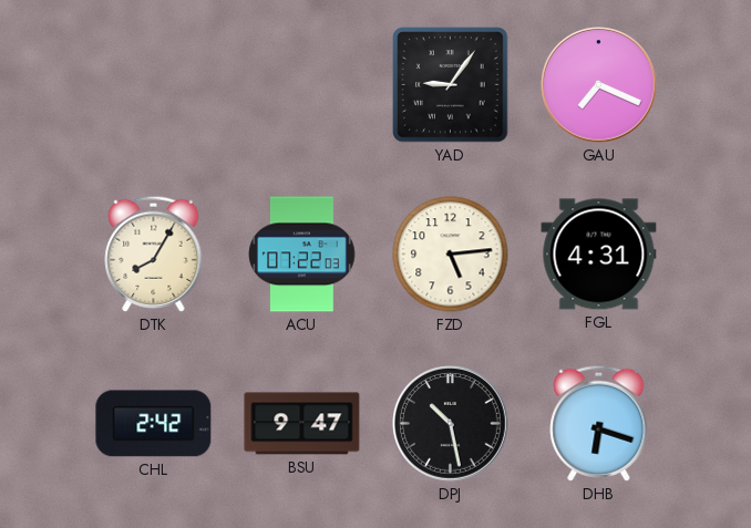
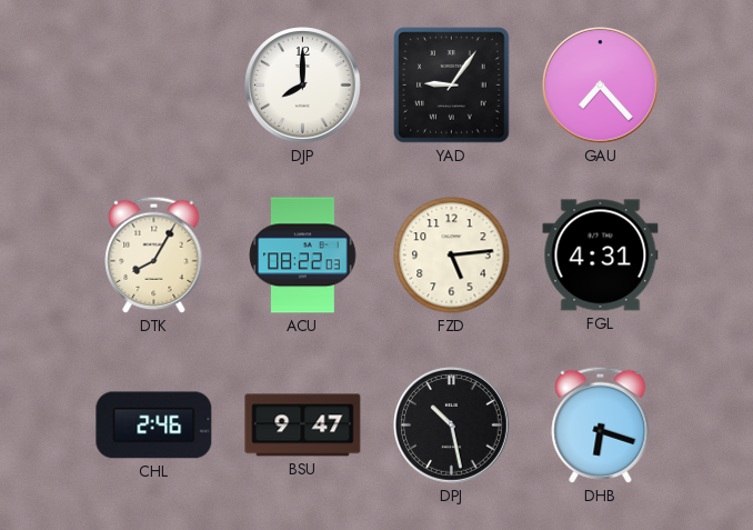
DJP: none -> 8:00 (303, 86)
GAU: 7:19 -> 7:23 (601, 86)
ACU: 07:22 -> 08:22 (303, 256)
CHL: 2:42 -> 2:46 (154, 426)
